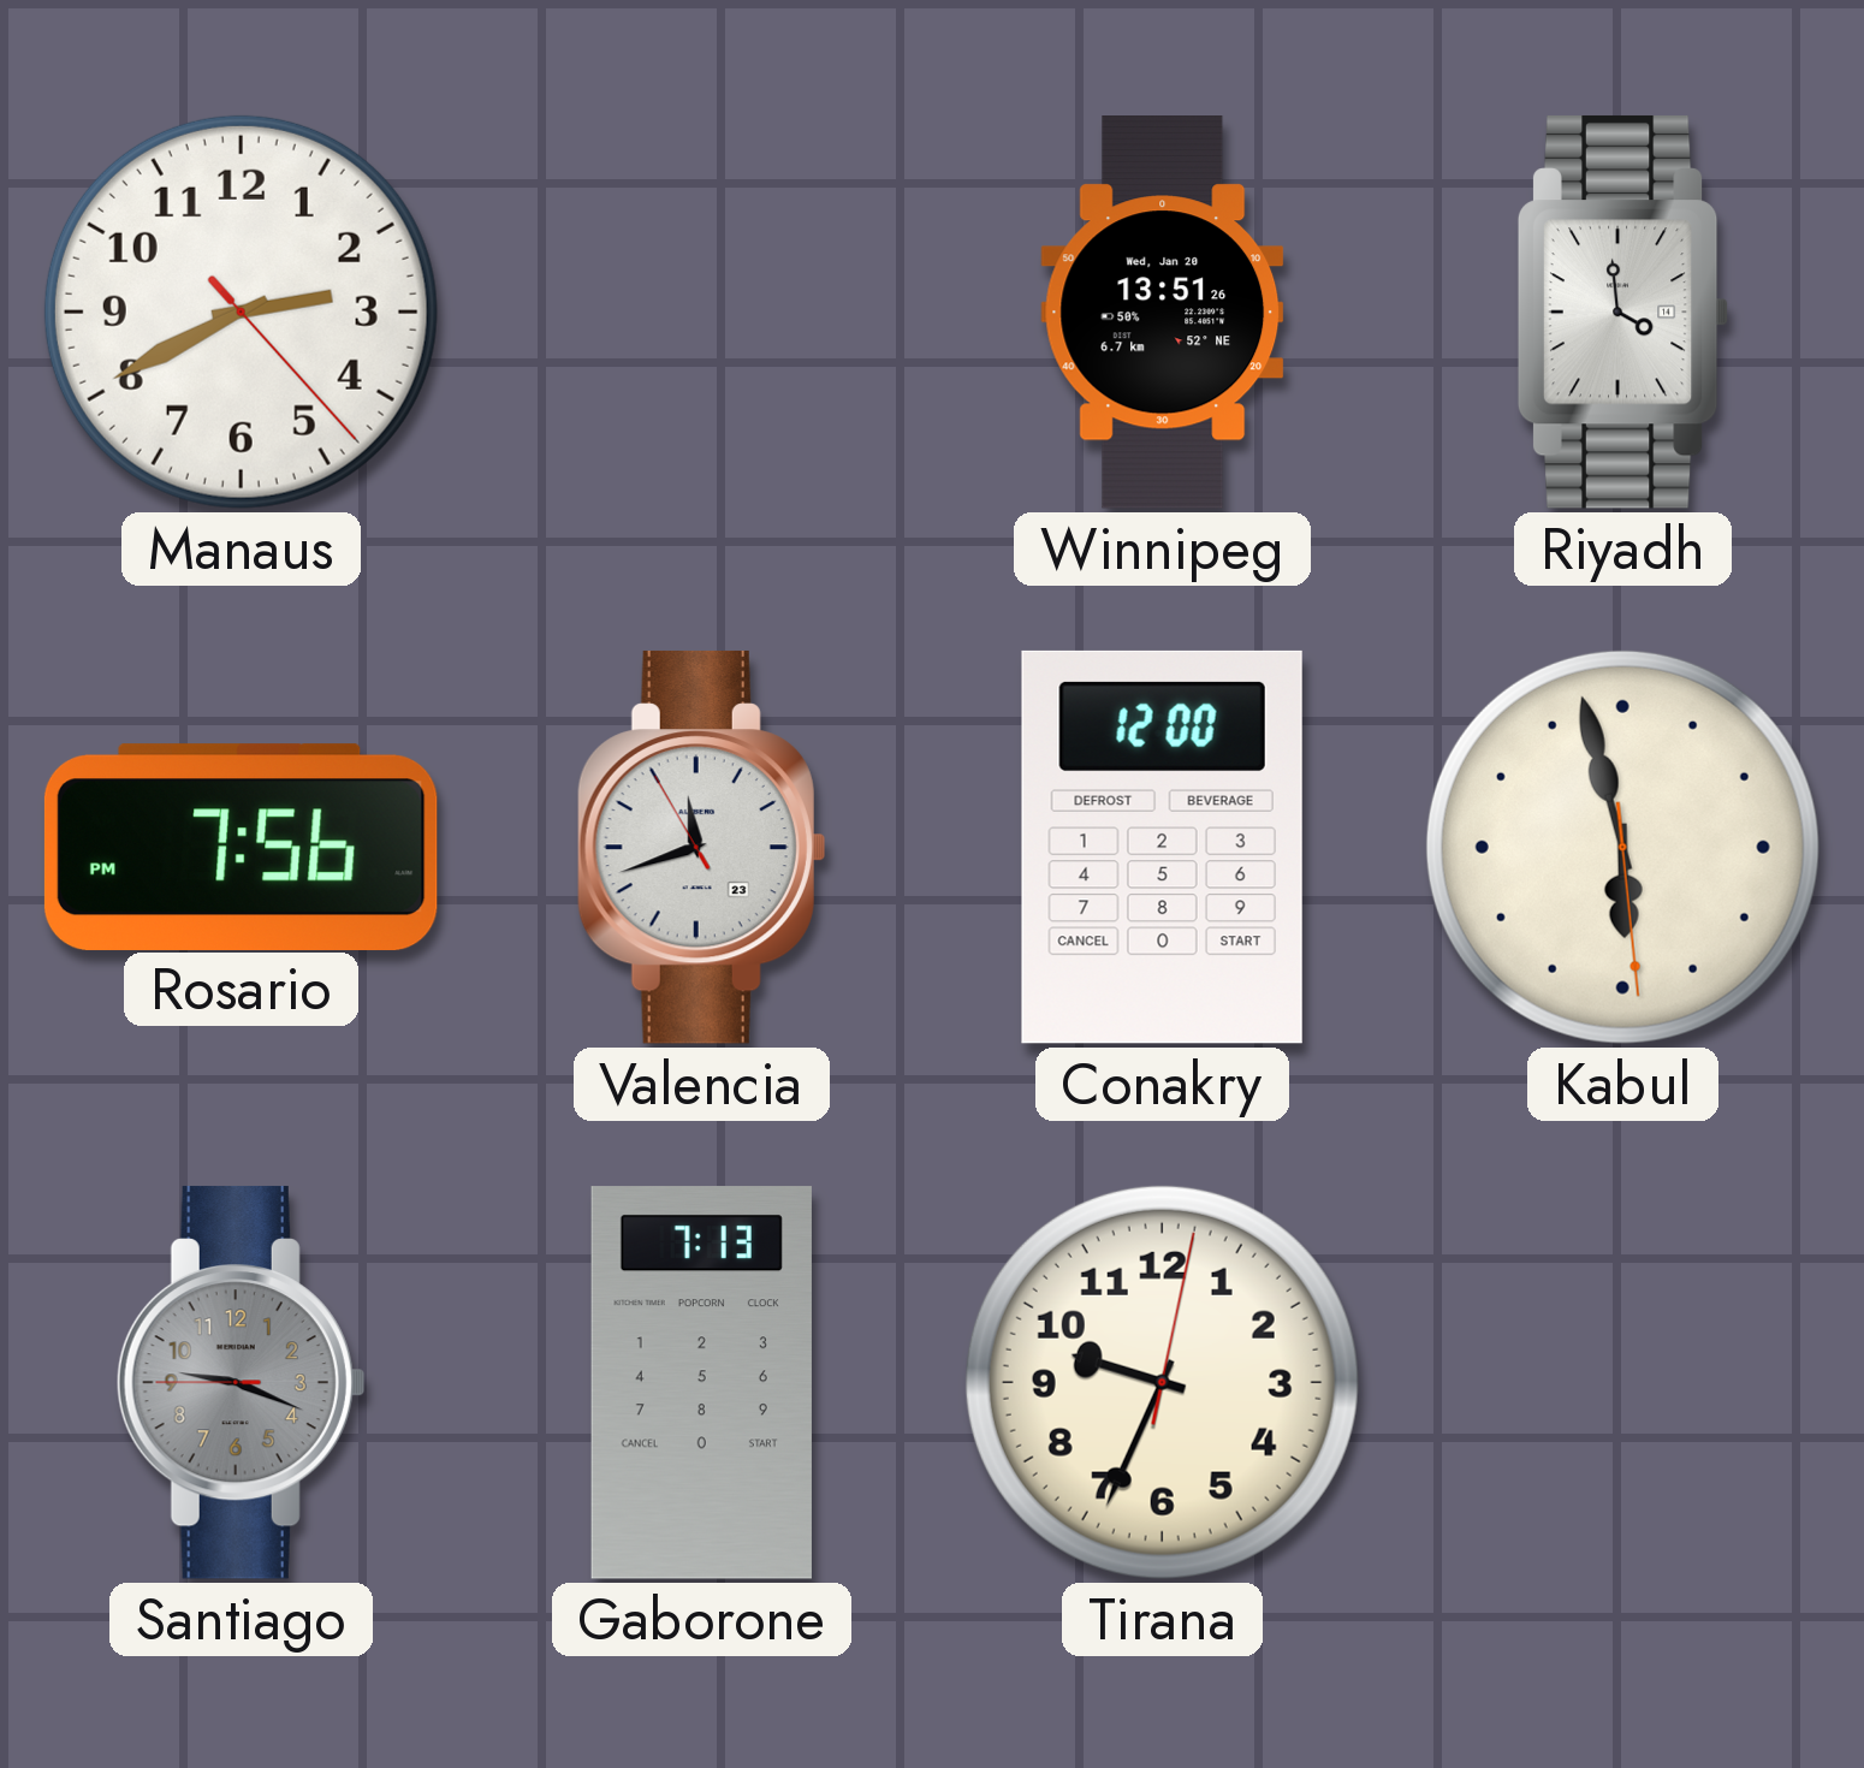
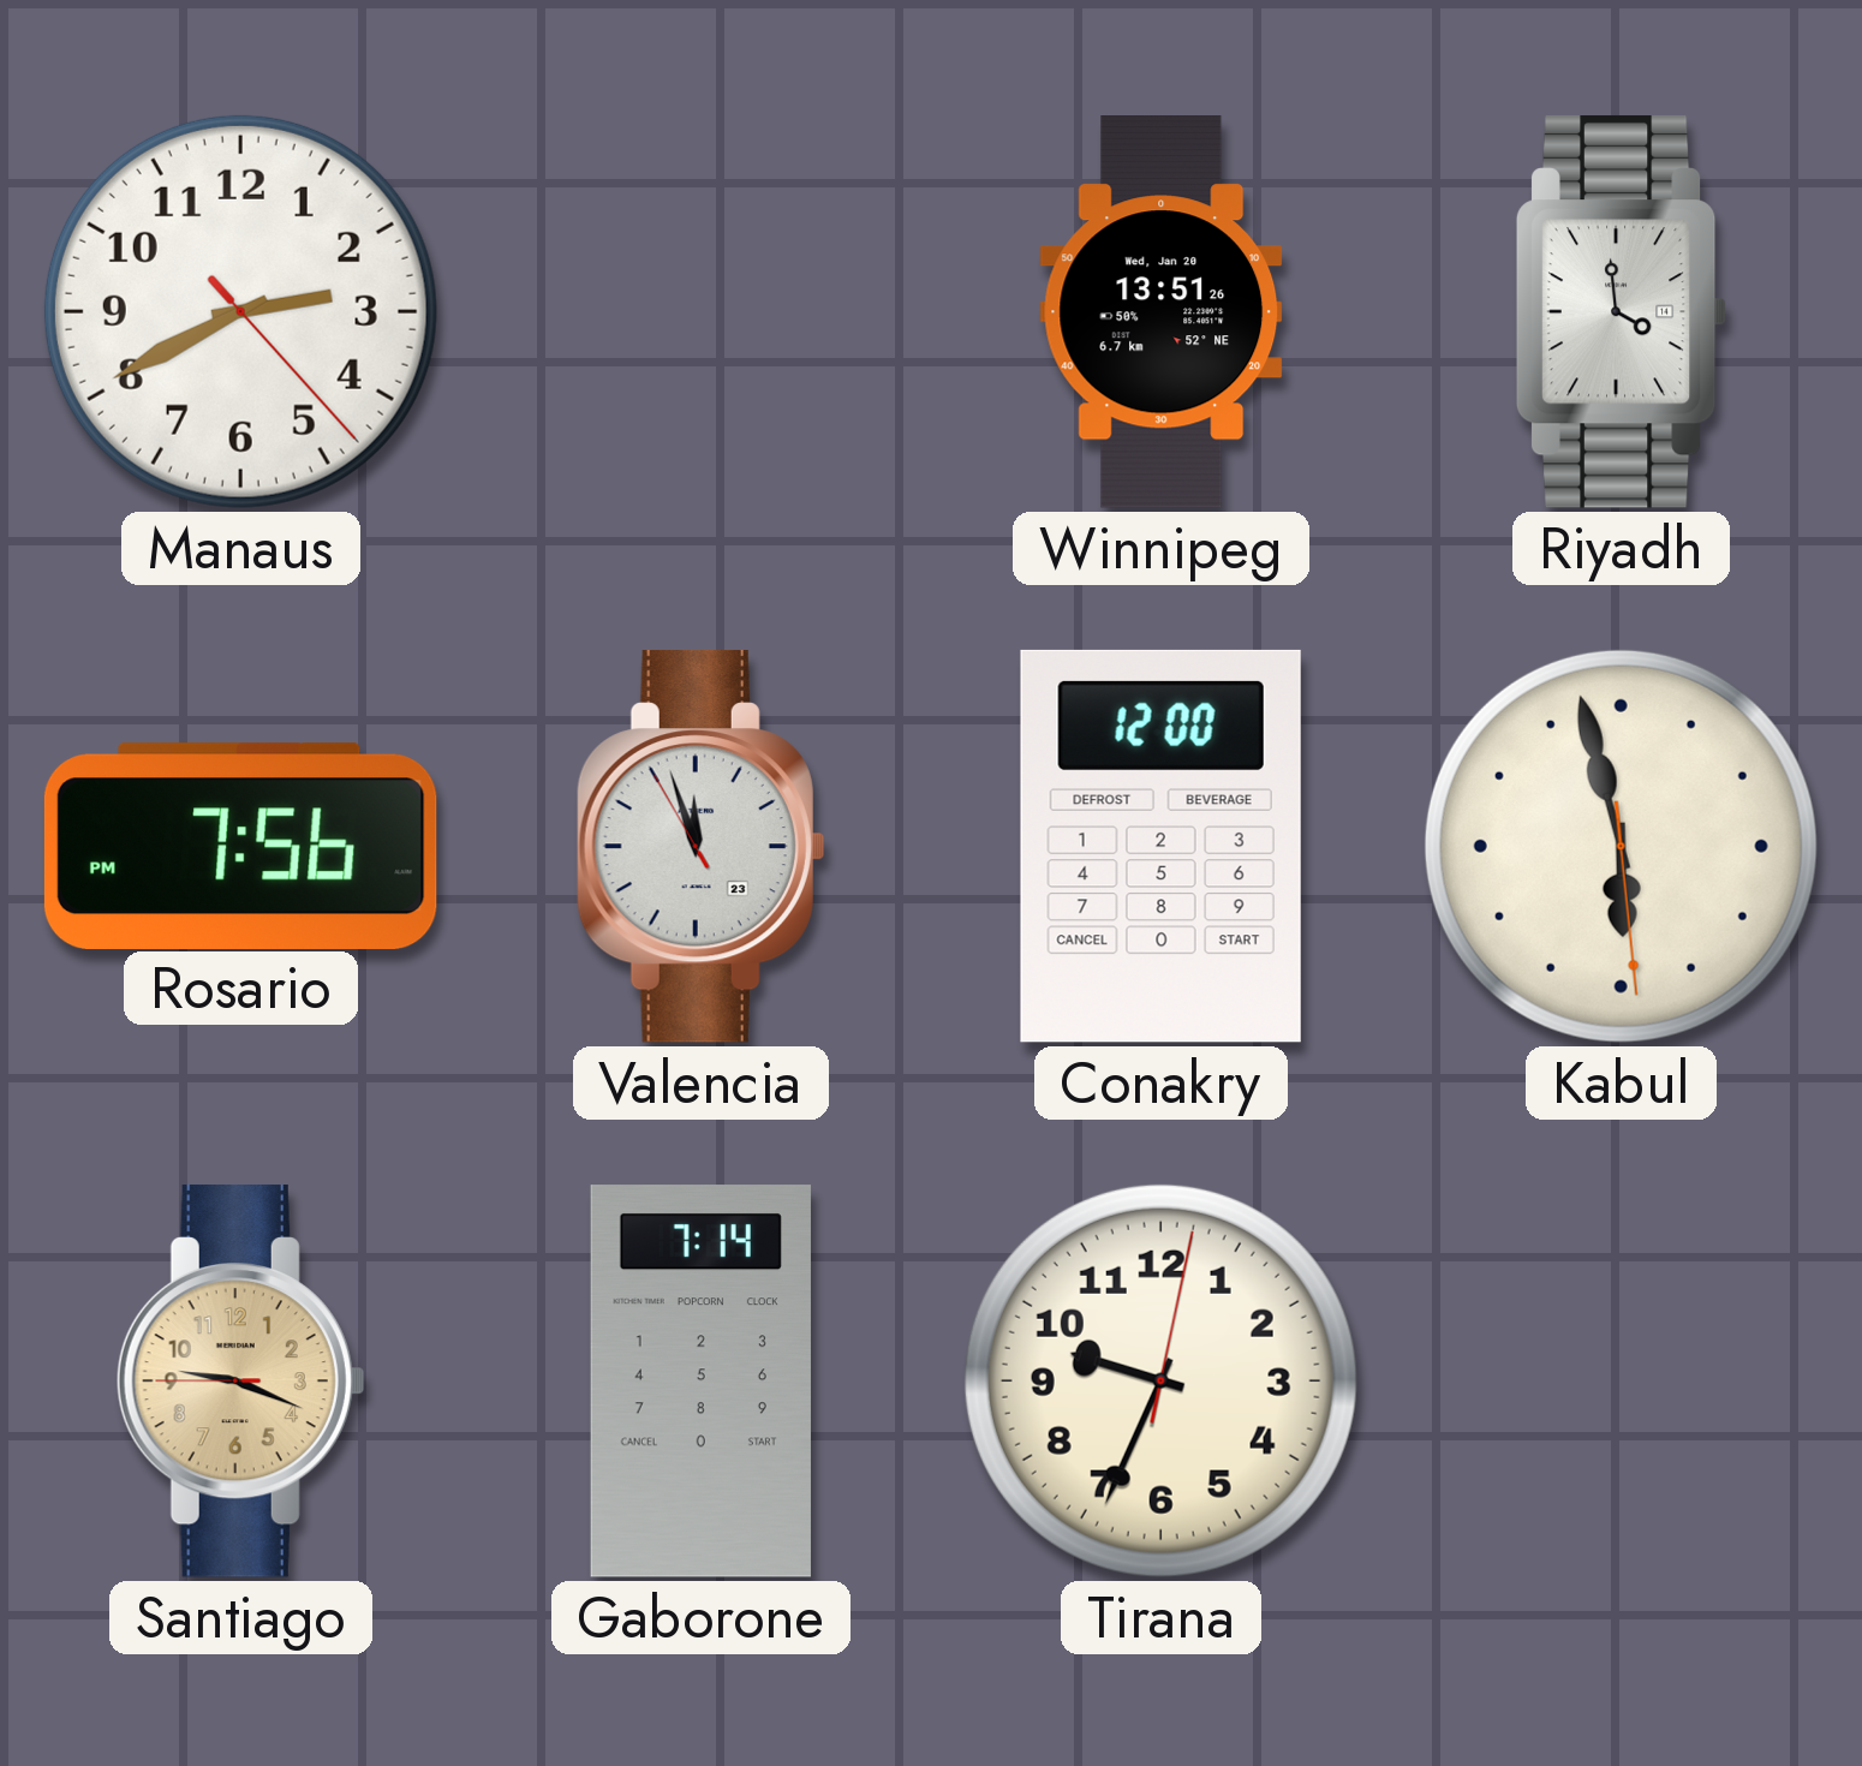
Valencia: 11:41 -> 11:56 (700, 846)
Santiago dial: grey -> champagne (240, 1380)
Gaborone: 7:13 -> 7:14 (700, 1382)
